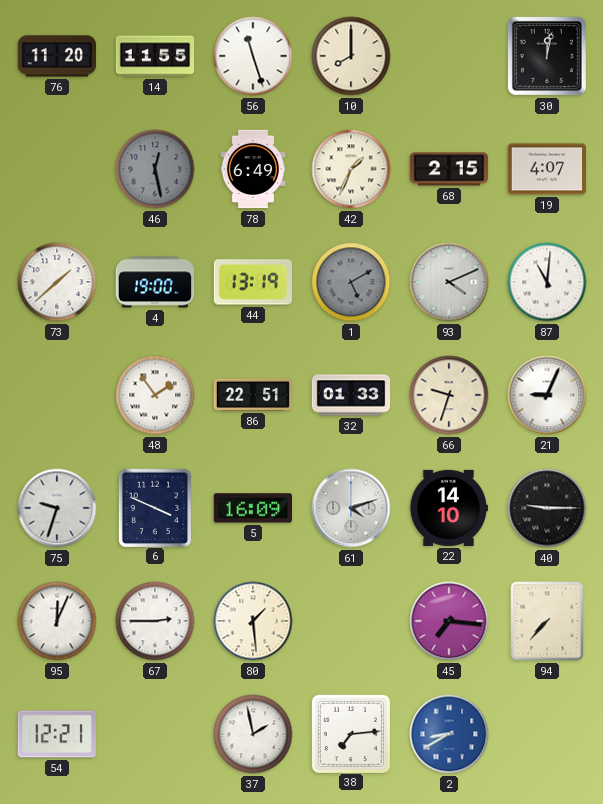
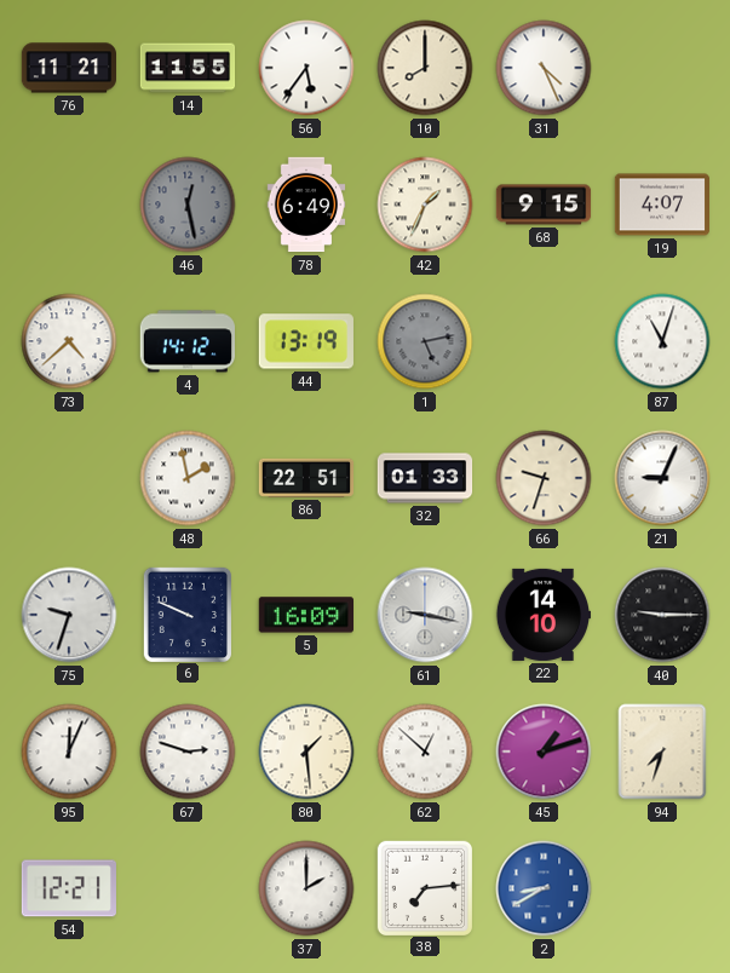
76: 11:20 -> 11:21 (68, 68)
56: 11:27 -> 5:36 (306, 68)
31: none -> 4:26 (544, 68)
30: 12:02 -> none (547, 56)
68: 2:15 -> 9:15 (544, 205)
73: 1:38 -> 4:38 (69, 341)
4: 19:00 -> 14:12 (186, 341)
1: 5:10 -> 5:13 (425, 341)
93: 4:11 -> none (449, 282)
87: 11:01 -> 11:03 (662, 341)
48: 1:54 -> 1:58 (188, 478)
6: 3:49 -> 9:49 (186, 614)
61: 4:12 -> 9:17 (425, 615)
67: 2:45 -> 2:48 (188, 752)
62: none -> 12:52 (425, 752)
45: 7:16 -> 1:12 (544, 752)
94: 7:37 -> 7:33 (662, 752)
37: 1:58 -> 2:00 (306, 888)
